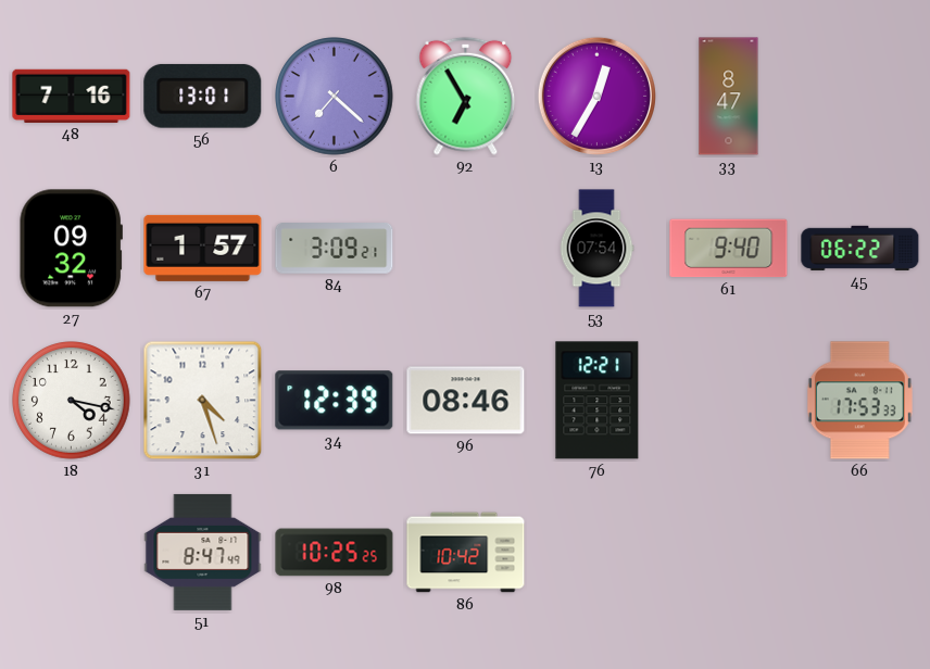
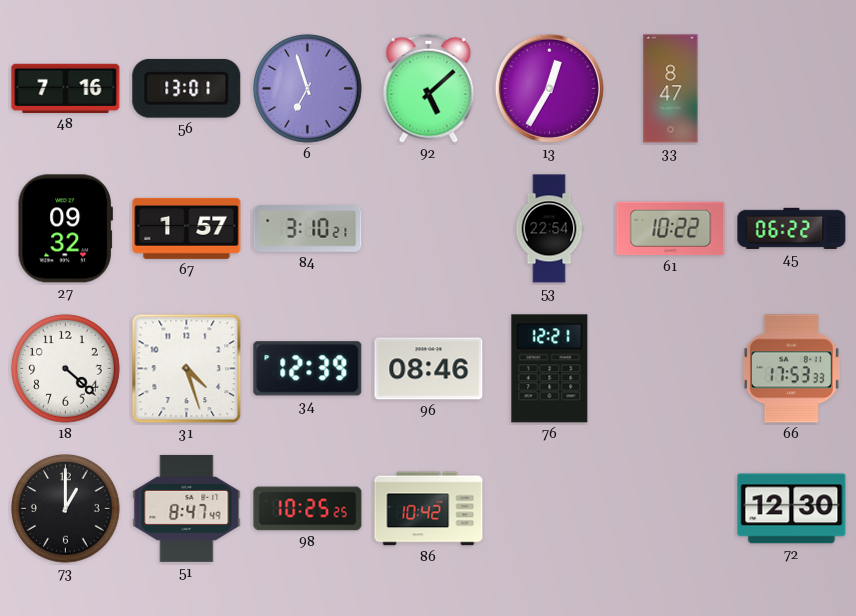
6: 7:22 -> 6:57 (308, 89)
92: 6:55 -> 5:08 (429, 88)
84: 3:09 -> 3:10 (308, 229)
53: 07:54 -> 22:54 (549, 229)
61: 9:40 -> 10:22 (671, 229)
18: 4:17 -> 4:22 (66, 369)
73: none -> 1:00 (66, 509)
72: none -> 12:30 (792, 509)
